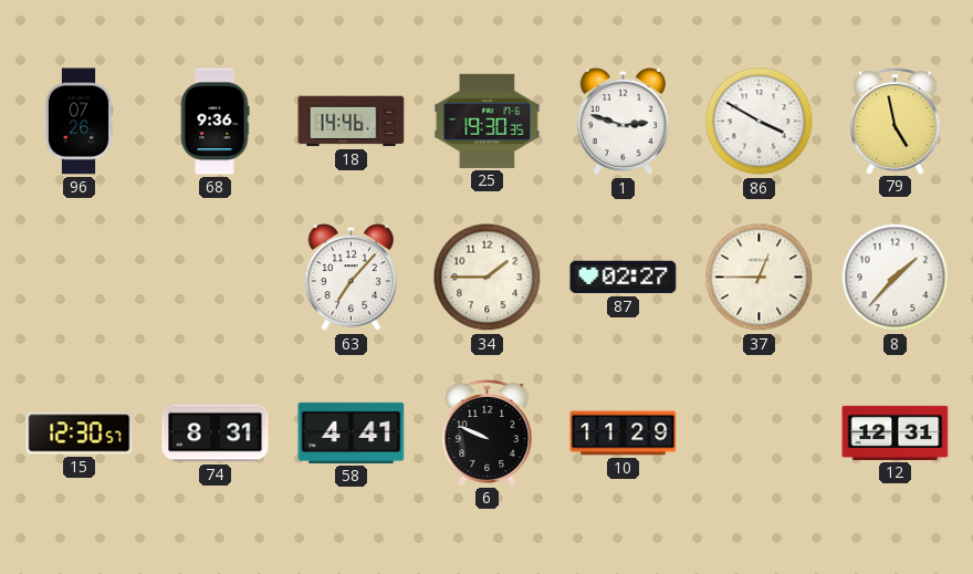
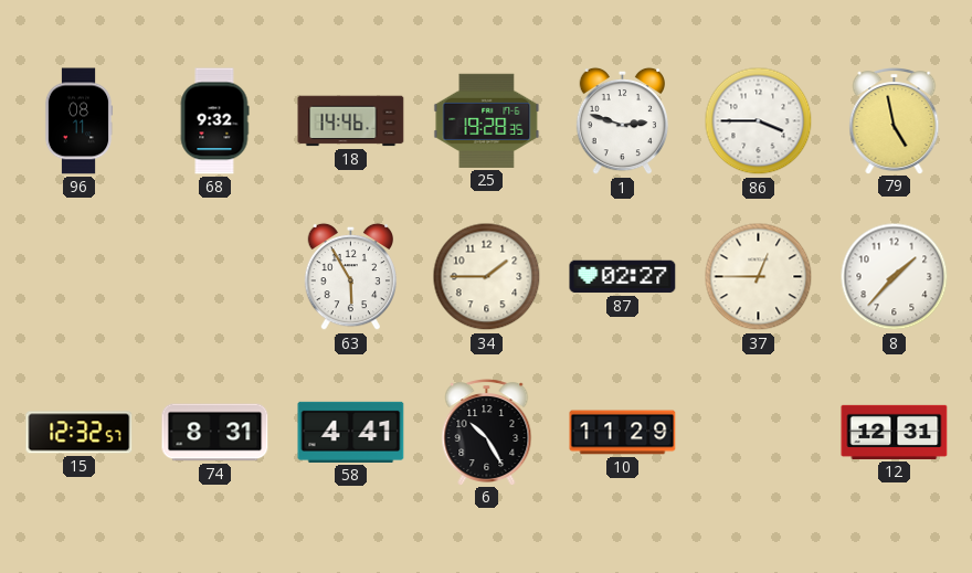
96: 07:26 -> 08:11 (78, 121)
68: 9:36 -> 9:32 (214, 121)
25: 19:30 -> 19:28 (487, 120)
86: 3:50 -> 3:45 (759, 121)
63: 7:07 -> 5:55 (351, 277)
15: 12:30 -> 12:32 (80, 433)
6: 9:49 -> 10:25 (487, 433)
